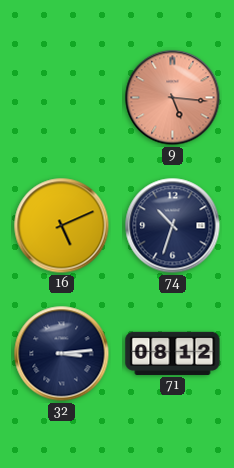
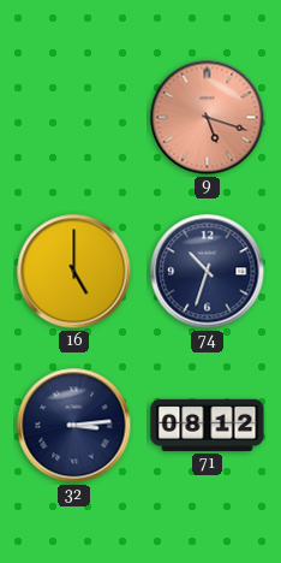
9: 5:16 -> 5:18 (208, 118)
16: 5:11 -> 5:00 (74, 272)
